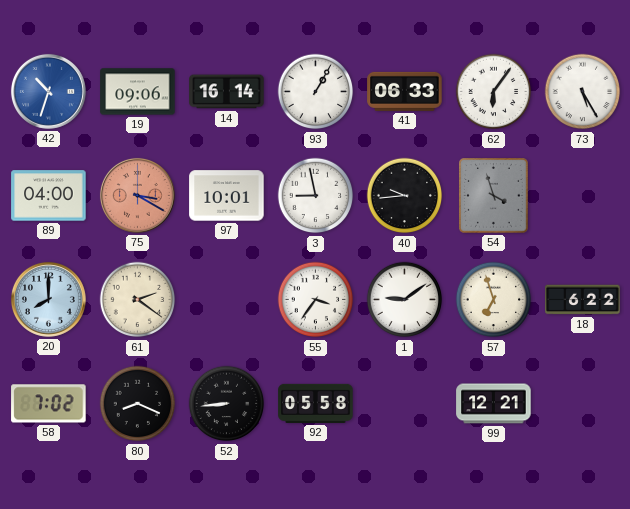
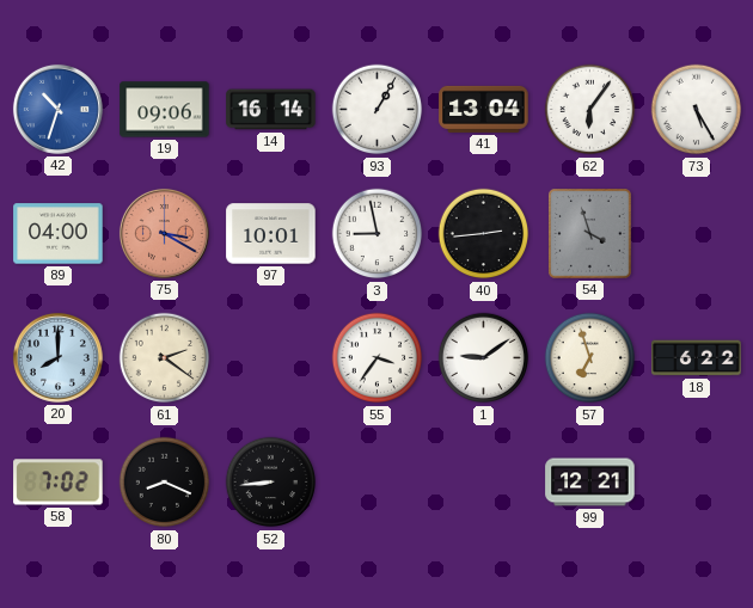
41: 06:33 -> 13:04 (484, 109)
40: 9:44 -> 2:44 (484, 234)
92: 05:58 -> none (316, 403)
